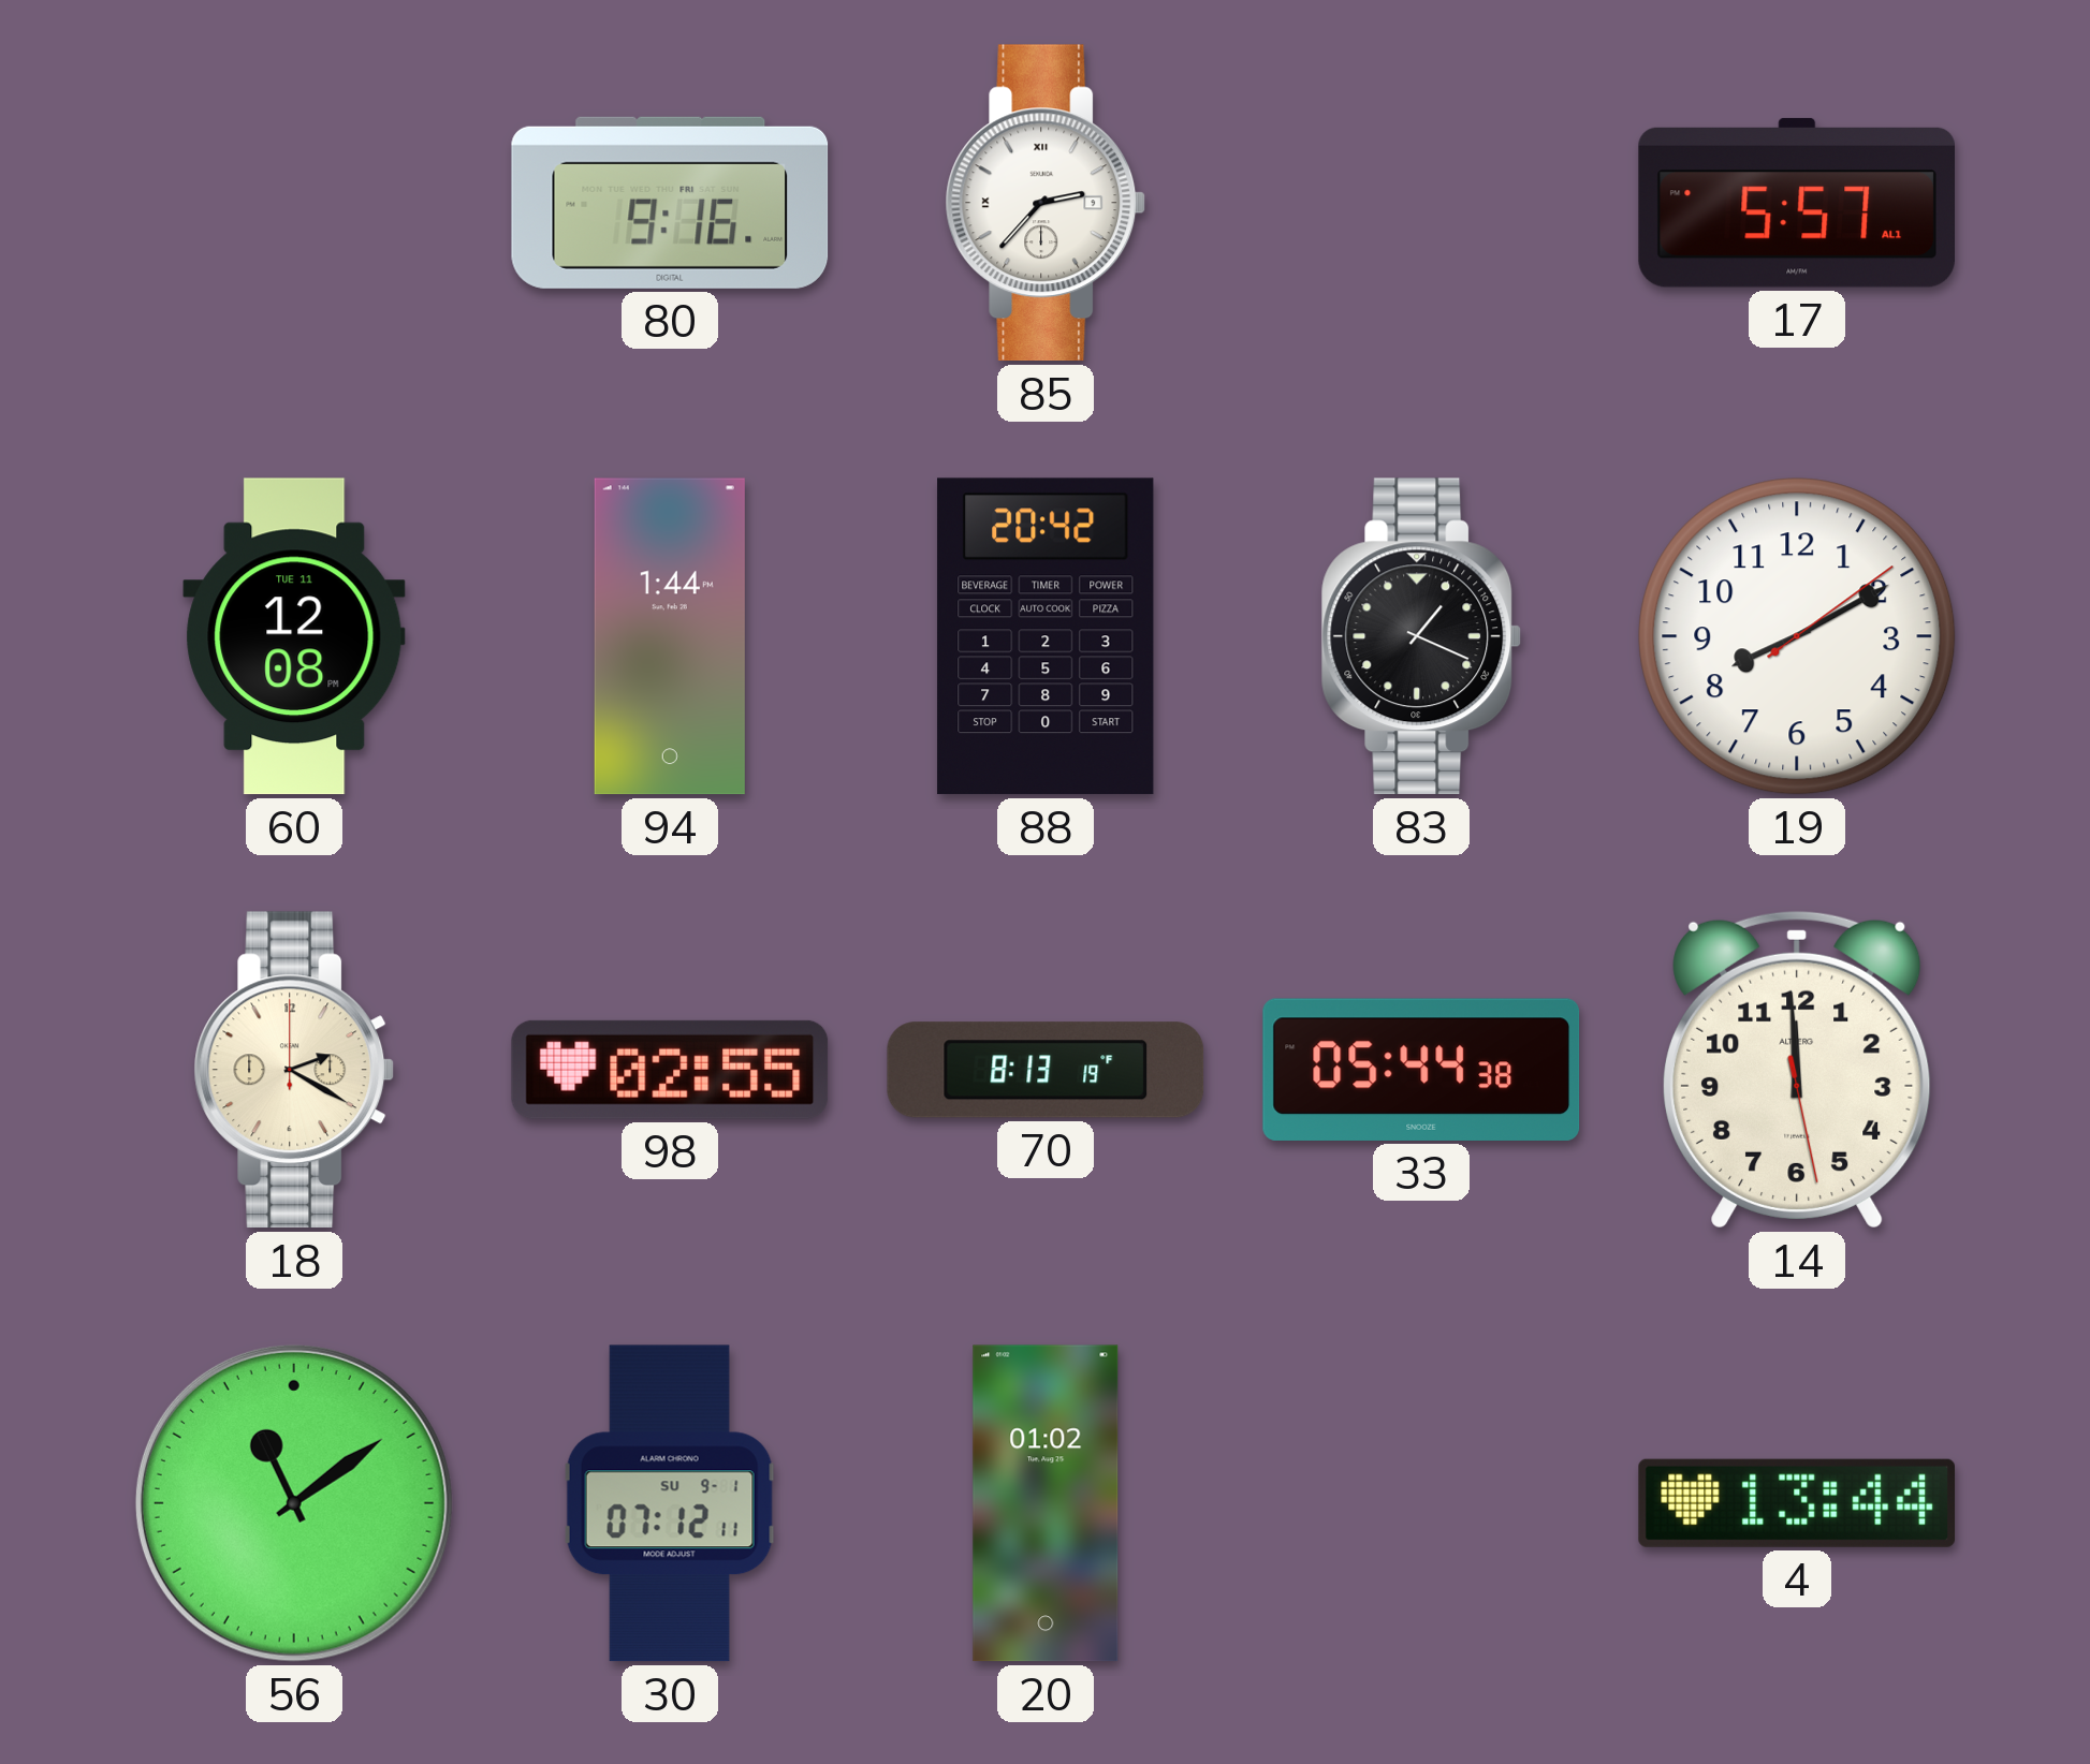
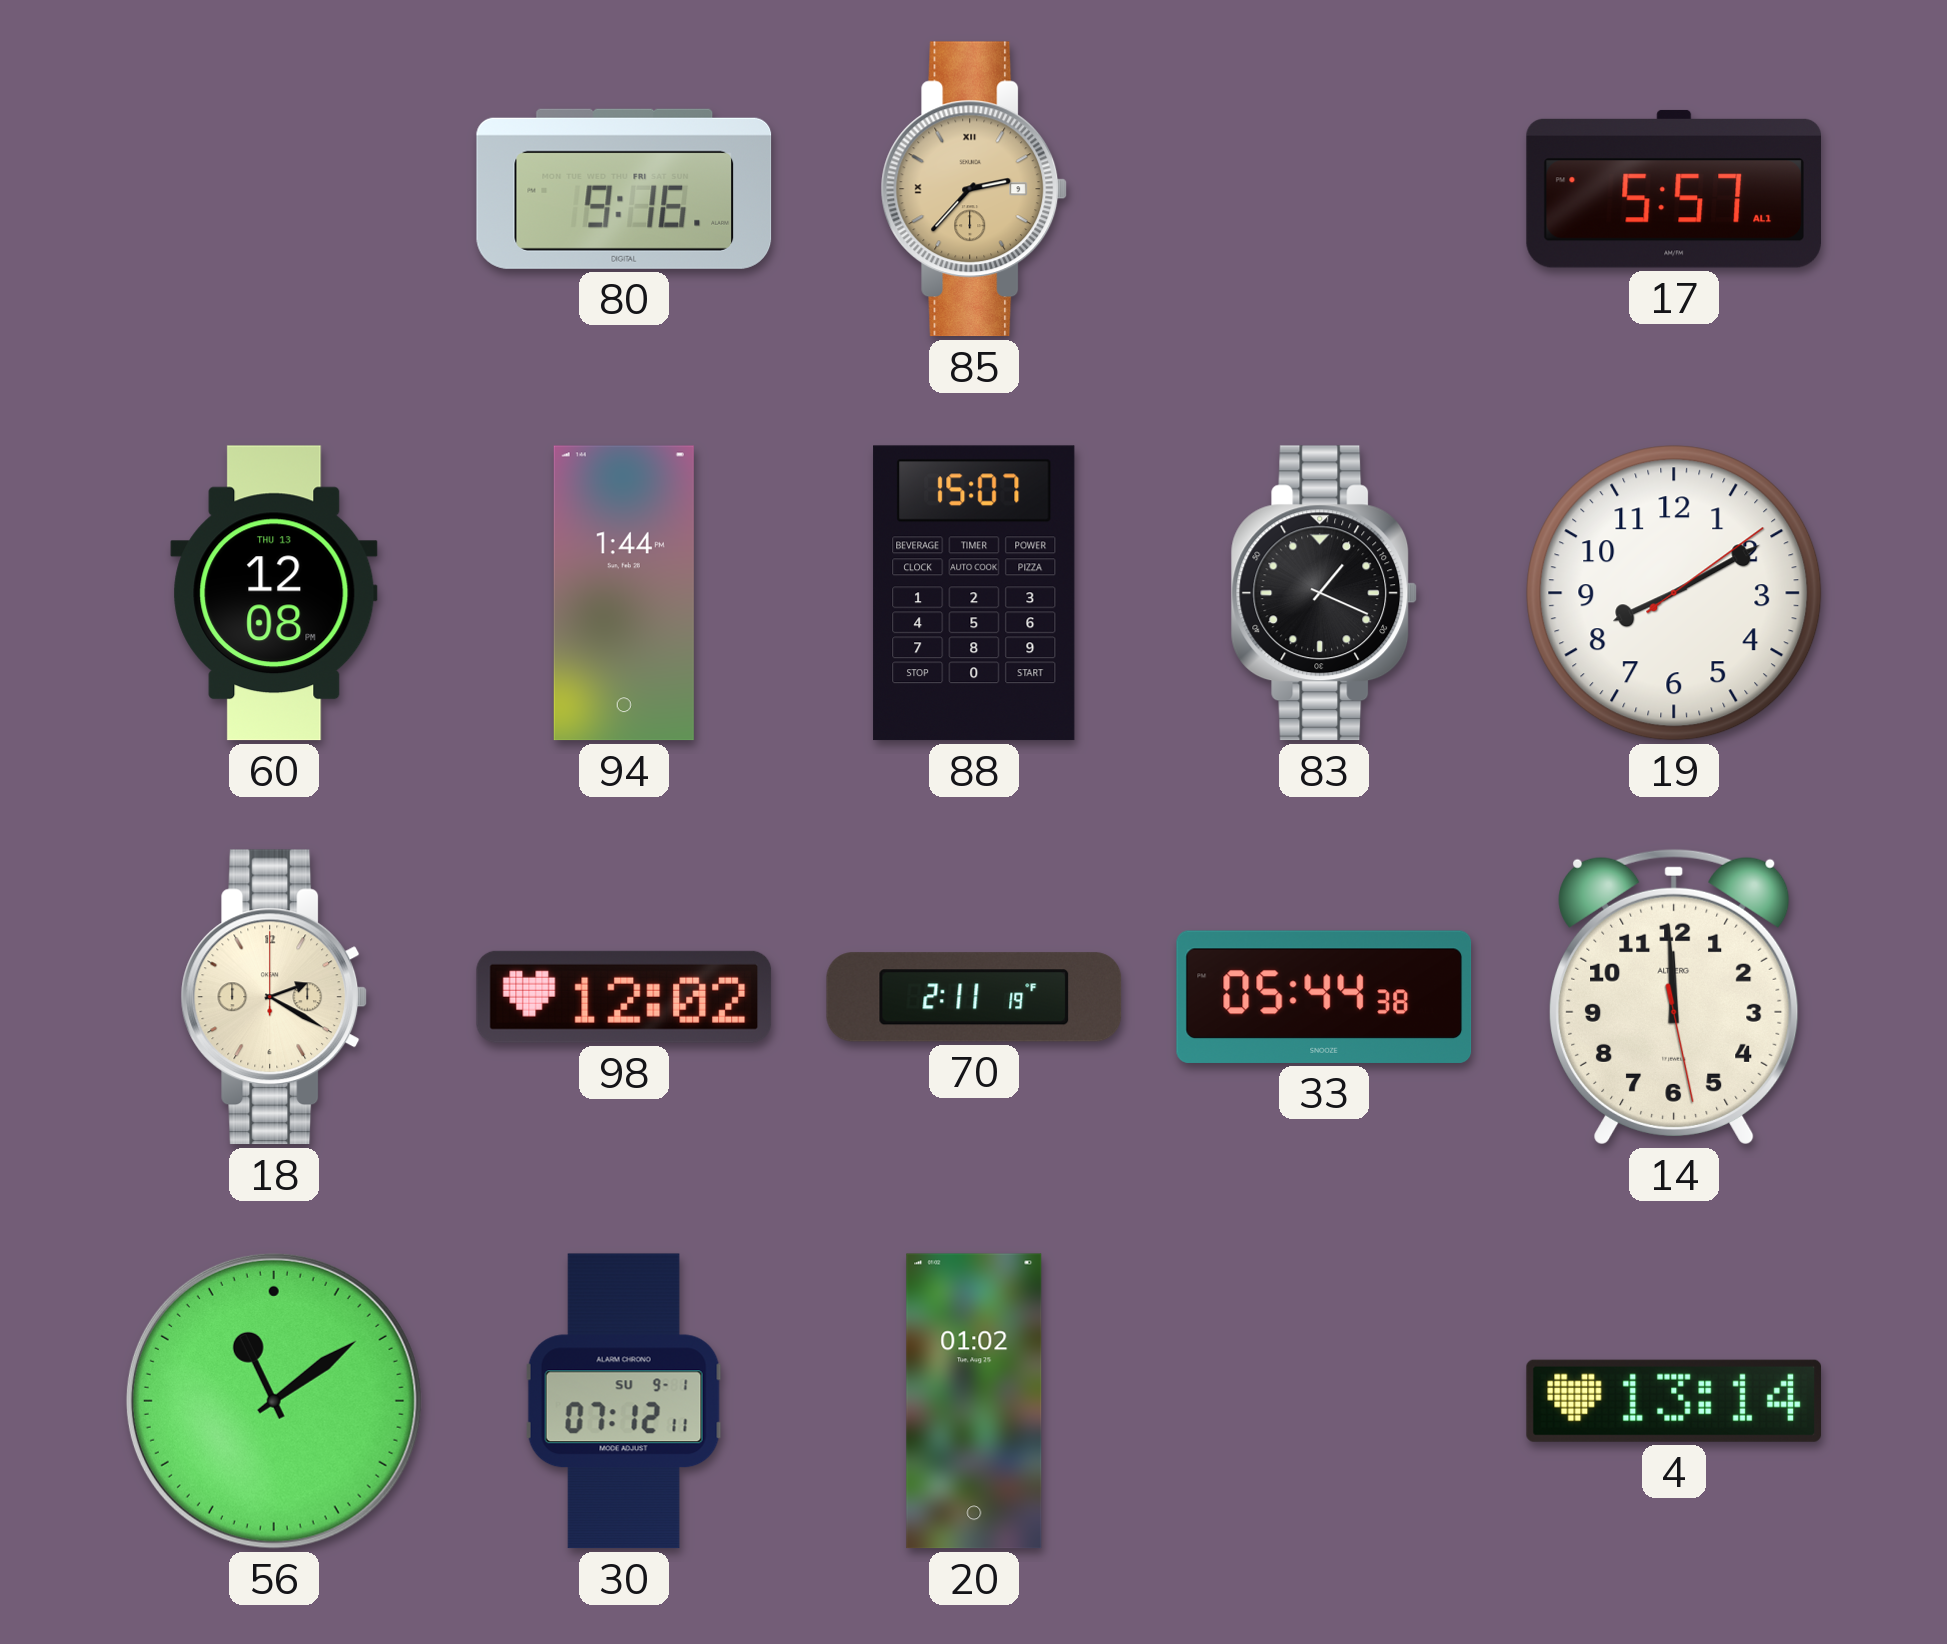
85 dial: white -> champagne (974, 189)
60 date: TUE 11 -> THU 13 (274, 593)
88: 20:42 -> 15:07 (974, 593)
98: 02:55 -> 12:02 (624, 997)
70: 8:13 -> 2:11 (974, 997)
4: 13:44 -> 13:14 (1674, 1401)
